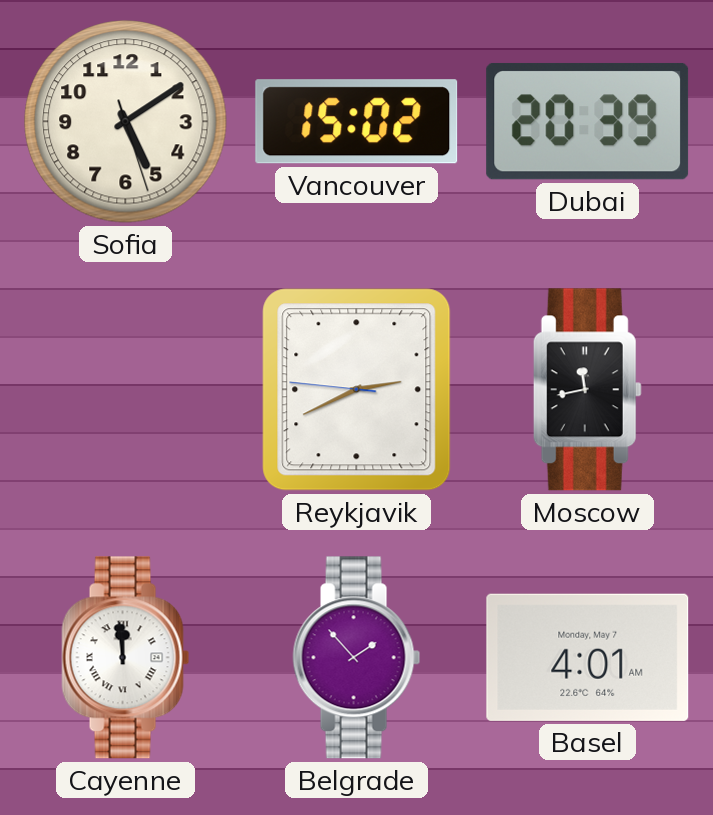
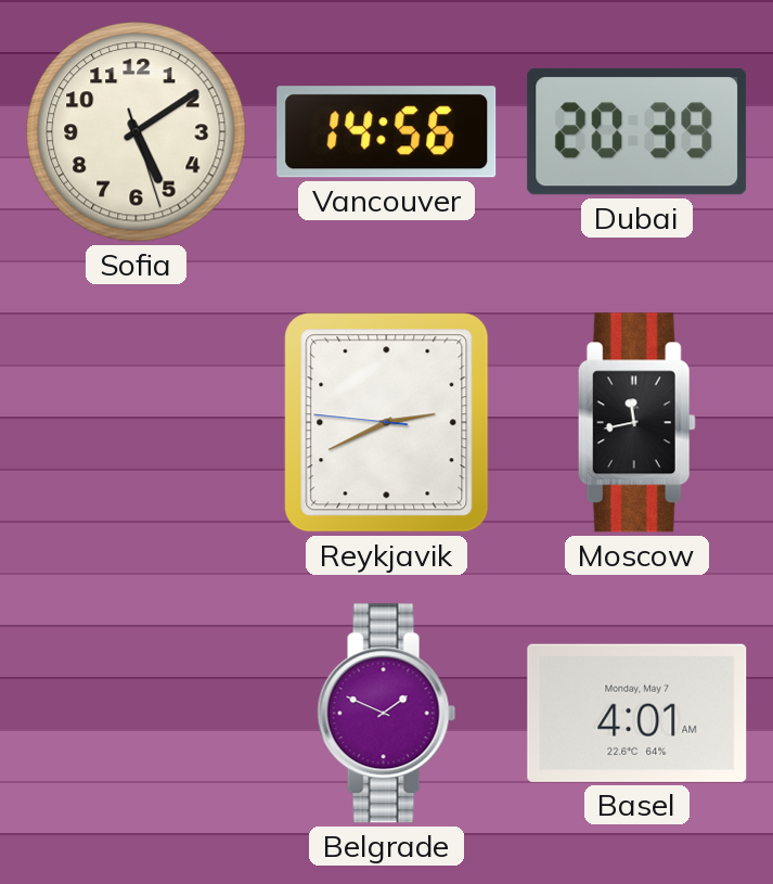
Vancouver: 15:02 -> 14:56 (387, 132)
Cayenne: 11:59 -> none (126, 658)
Belgrade: 1:53 -> 1:49 (387, 714)
